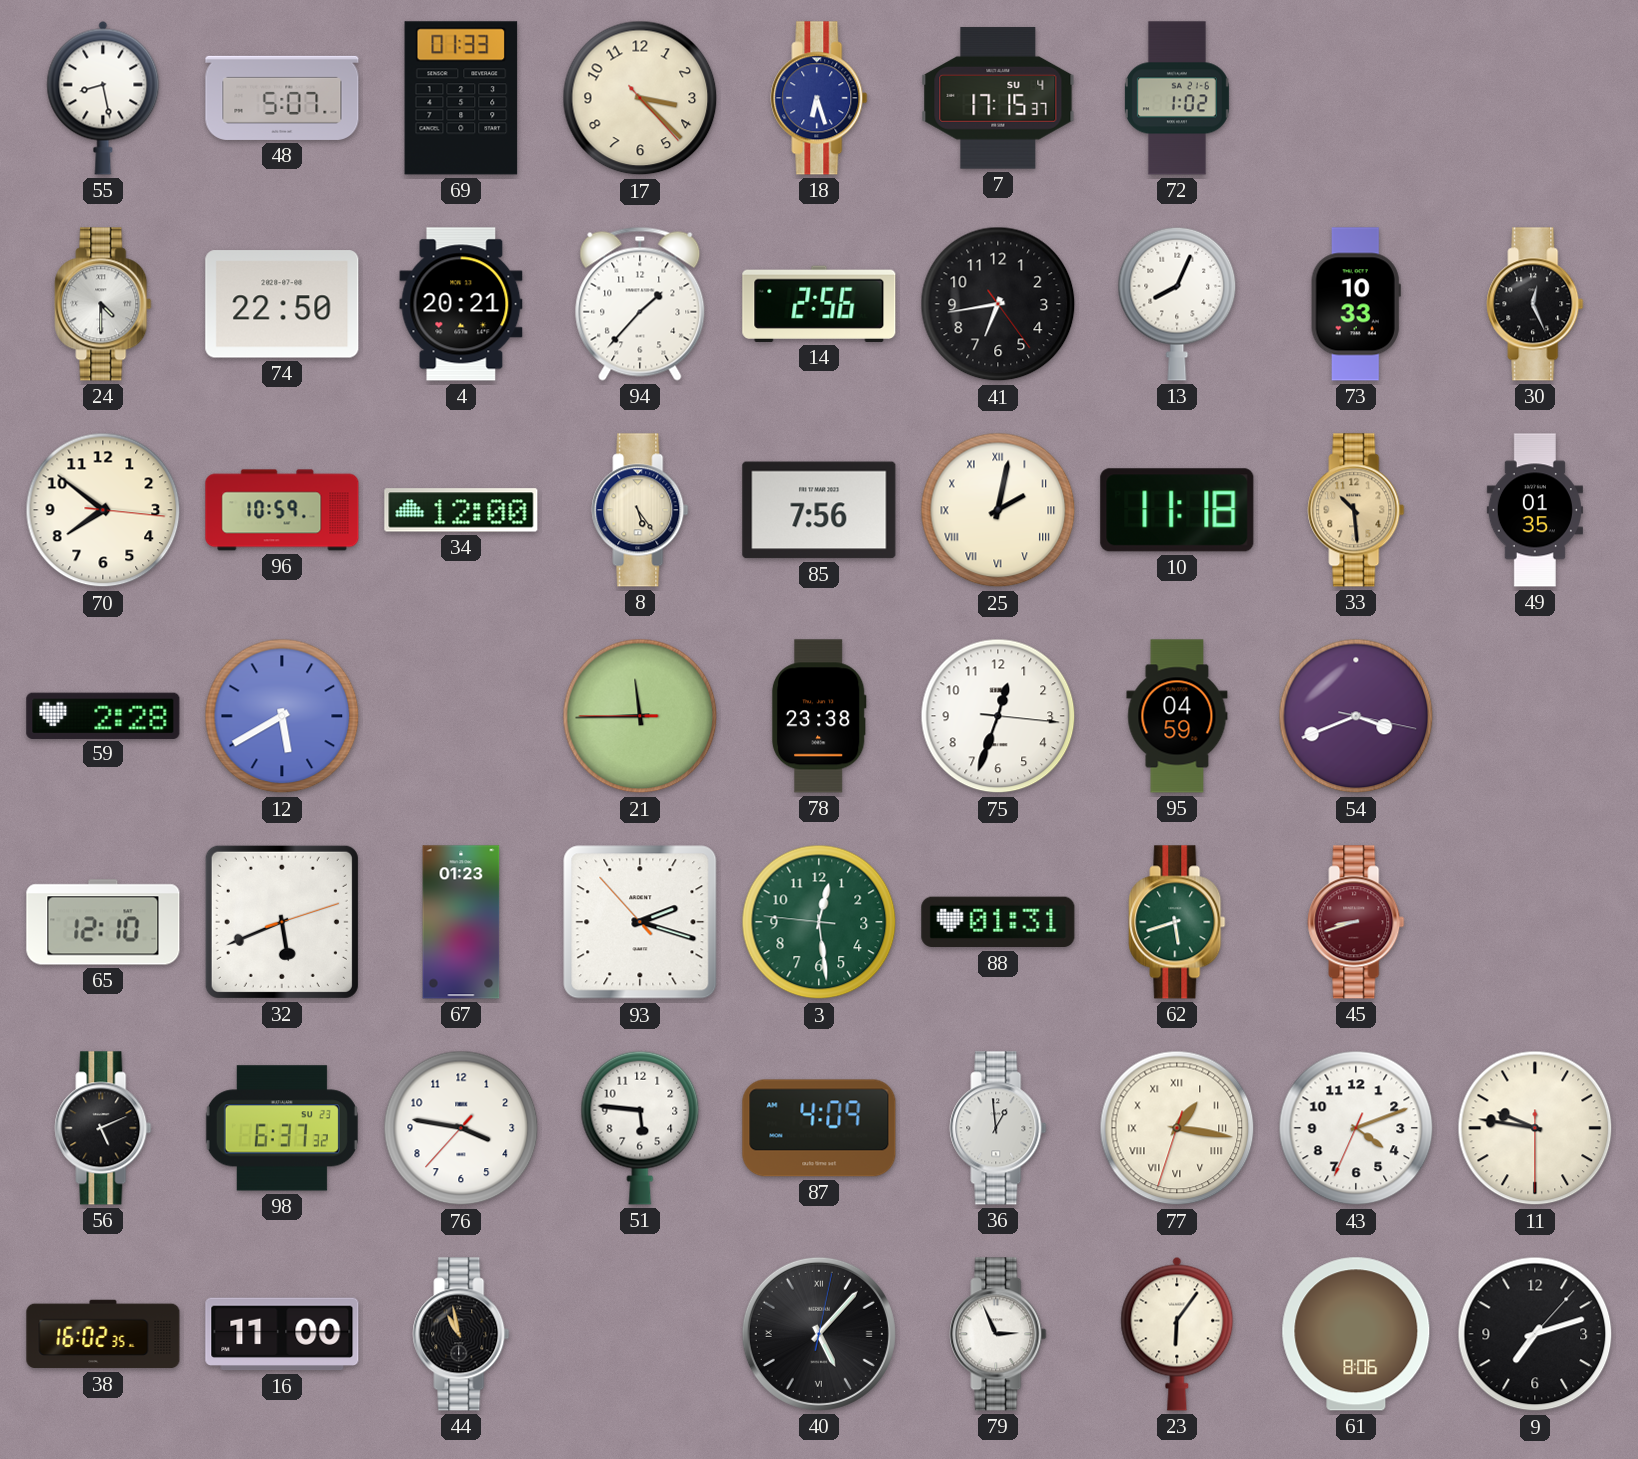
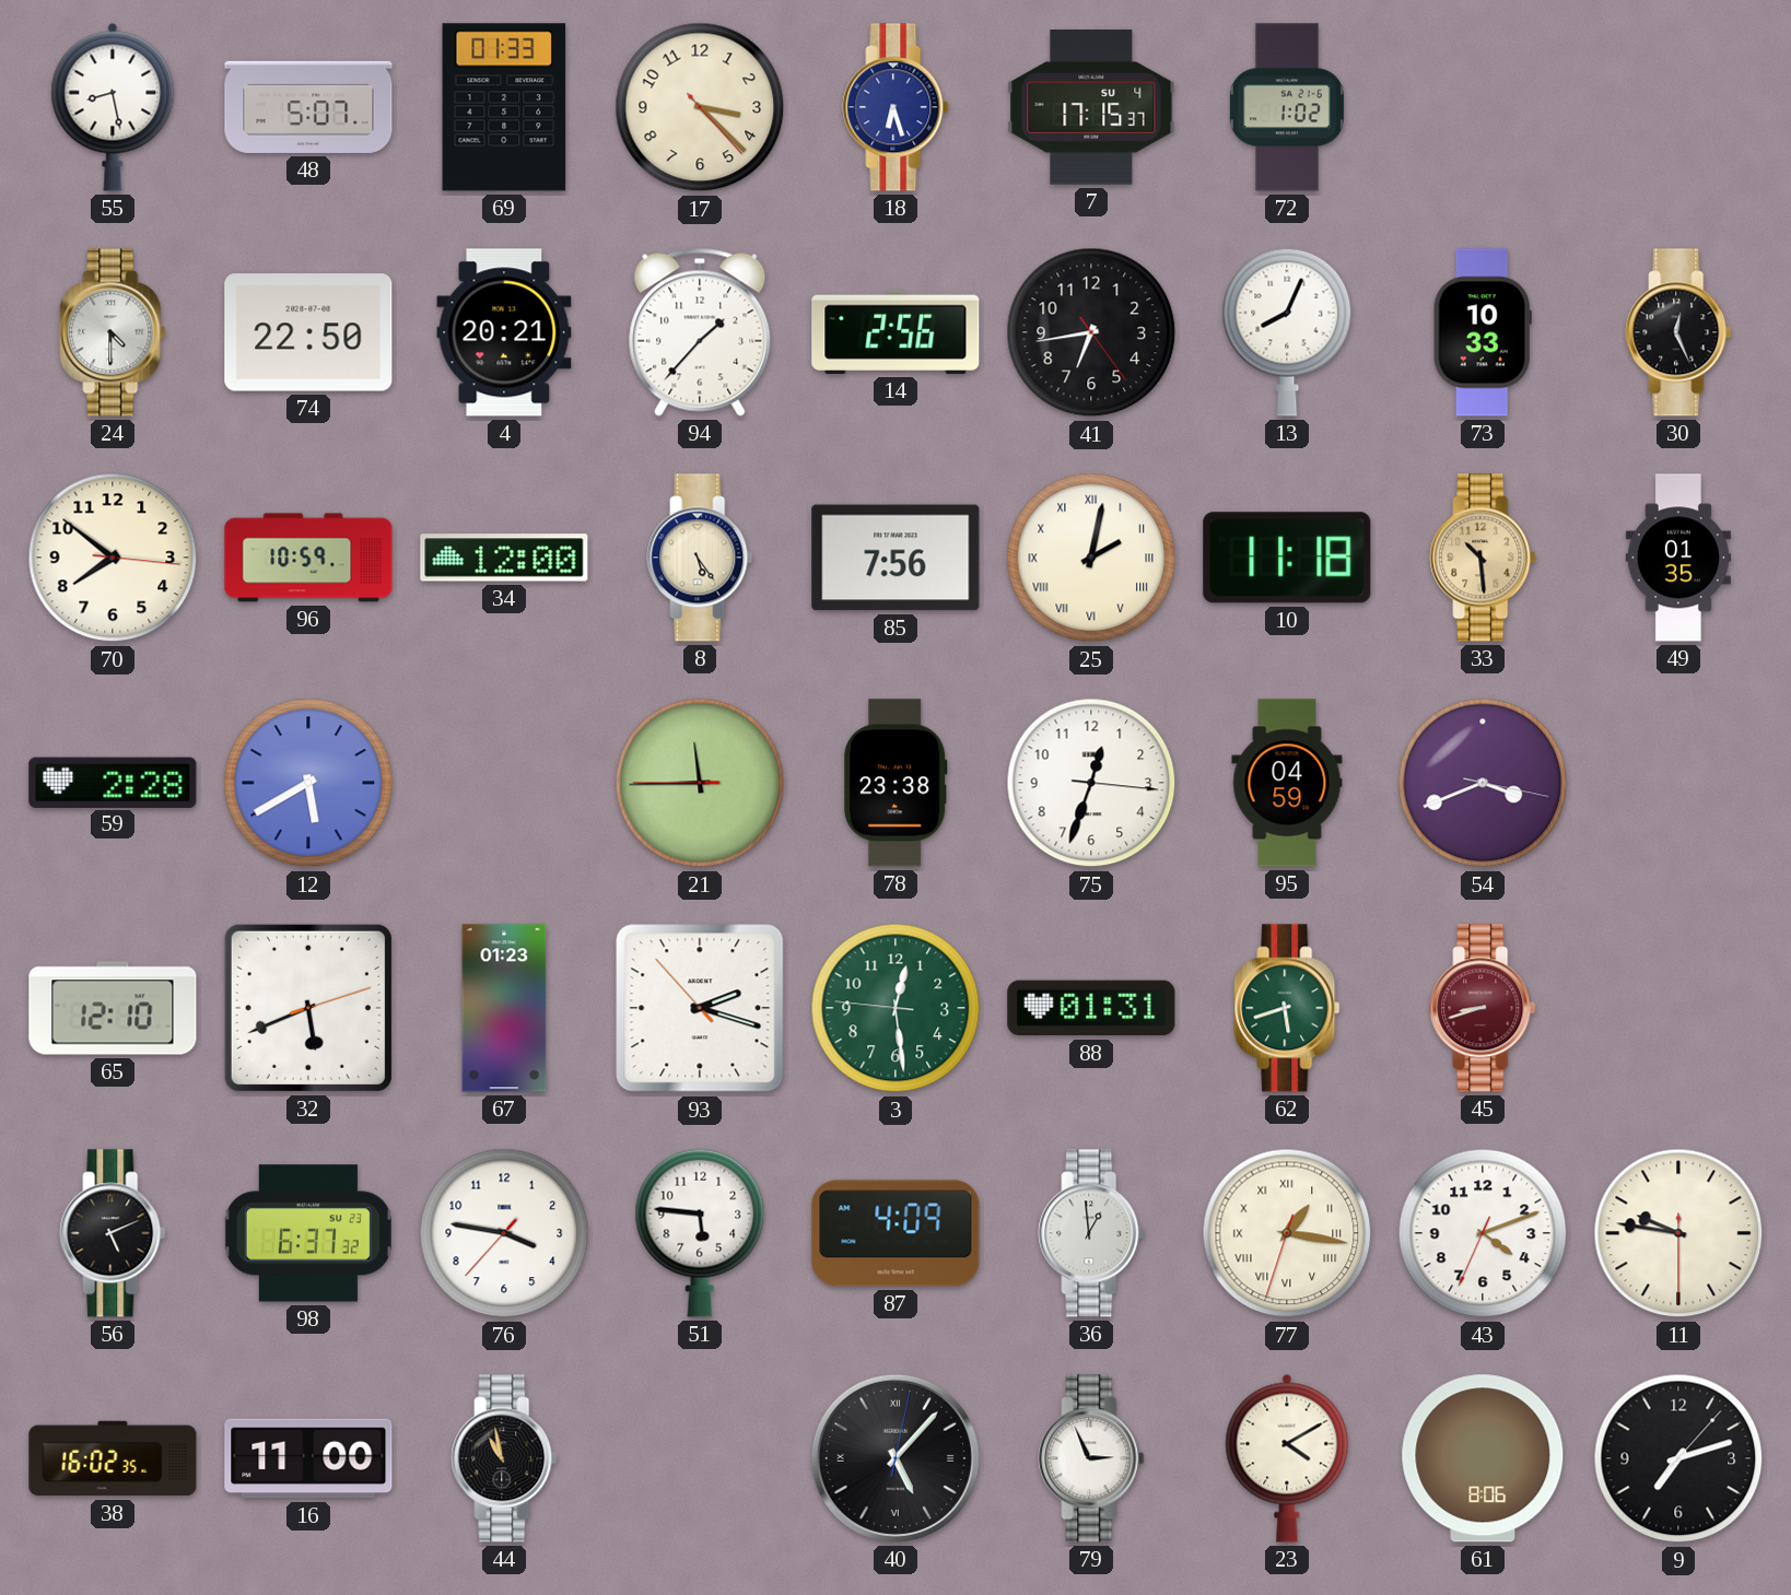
23: 6:06 -> 4:10 (1287, 1458)
